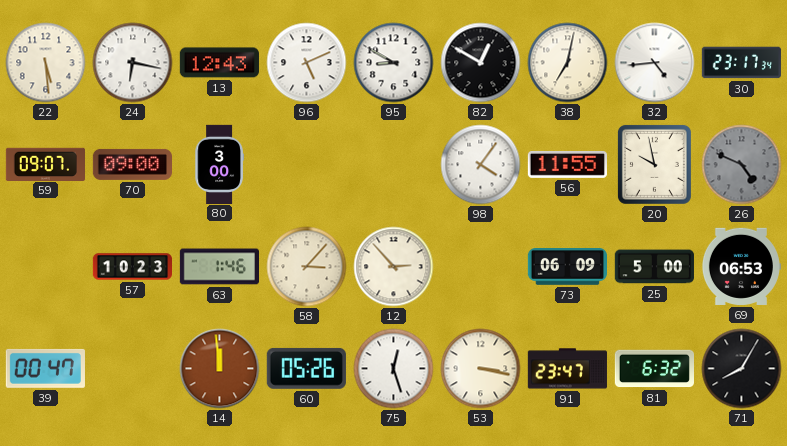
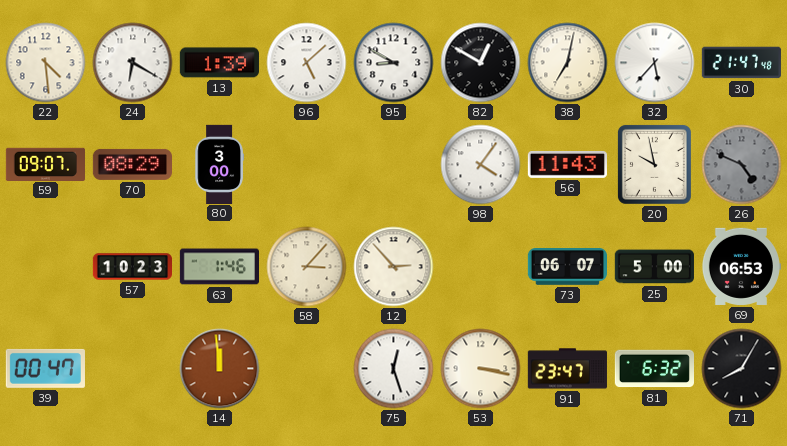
22: 5:29 -> 4:29 (46, 63)
24: 6:17 -> 6:20 (133, 63)
13: 12:43 -> 1:39 (219, 63)
96: 5:11 -> 5:08 (307, 63)
32: 4:44 -> 5:37 (655, 63)
30: 23:17 -> 21:47 (741, 63)
70: 09:00 -> 08:29 (132, 164)
56: 11:55 -> 11:43 (567, 164)
73: 06:09 -> 06:07 (567, 267)
60: 05:26 -> none (306, 368)
